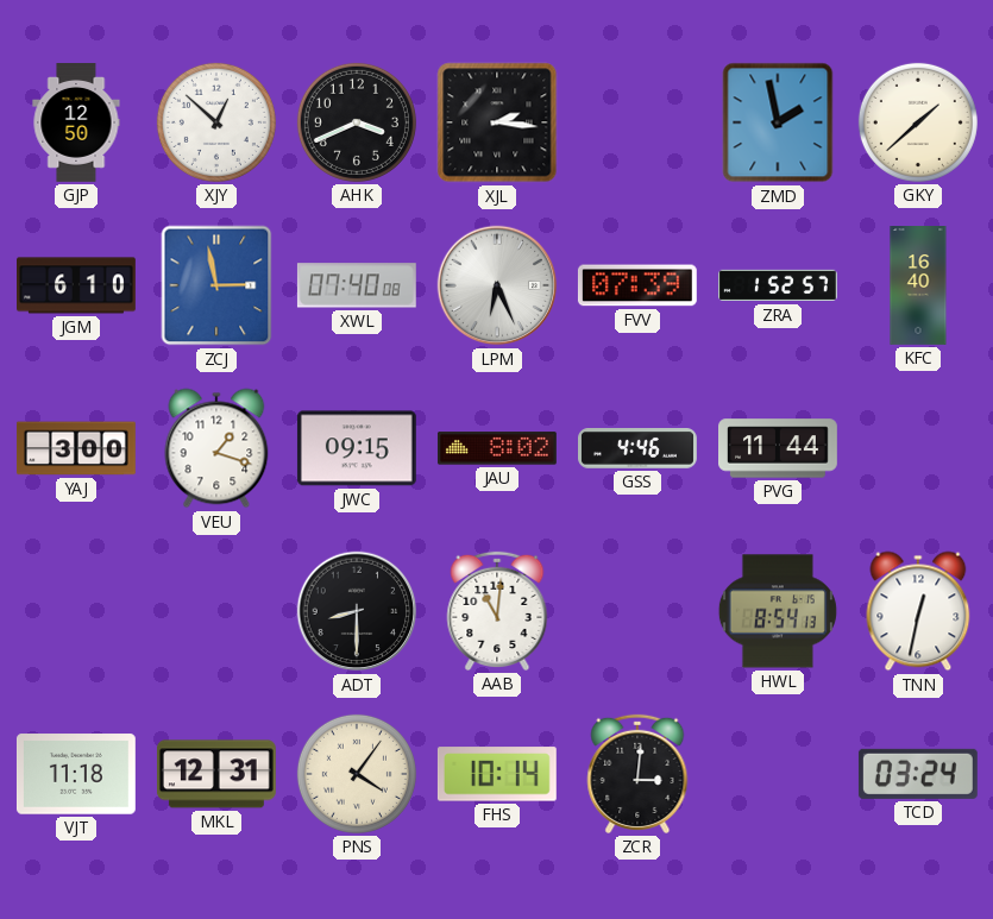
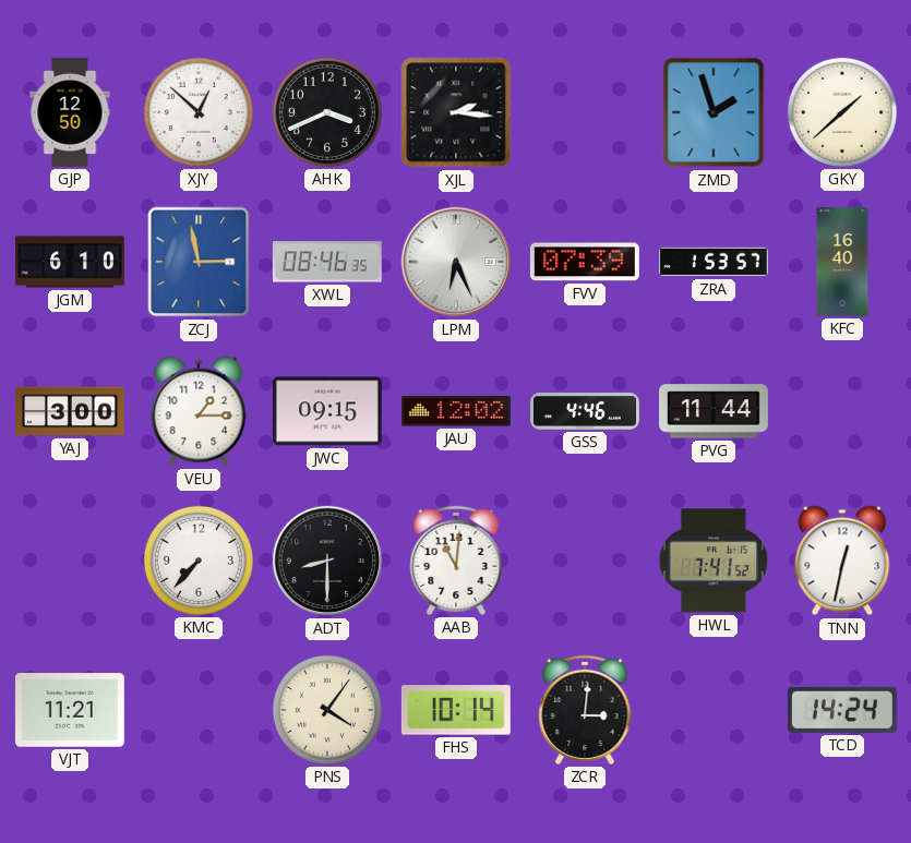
ZMD: 1:58 -> 1:57 (714, 112)
XWL: 07:40 -> 08:46 (327, 262)
ZRA: 1:52 -> 1:53 (715, 262)
VEU: 1:18 -> 1:15 (199, 411)
JAU: 8:02 -> 12:02 (456, 411)
KMC: none -> 7:37 (199, 561)
HWL: 8:54 -> 7:41 (714, 561)
VJT: 11:18 -> 11:21 (70, 710)
MKL: 12:31 -> none (216, 774)
TCD: 03:24 -> 14:24 (842, 710)
